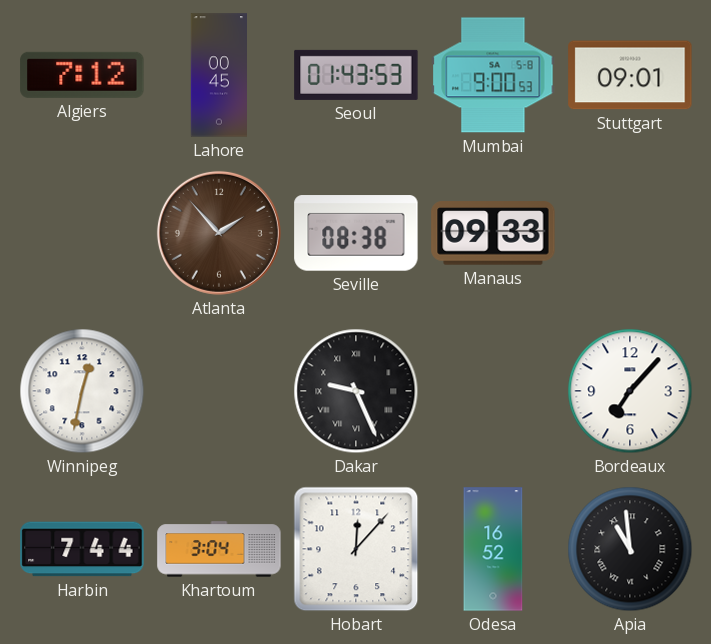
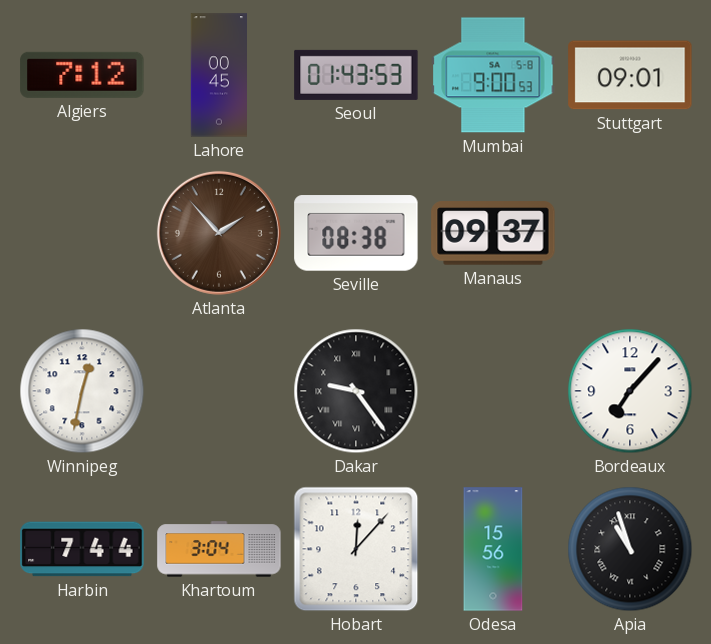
Manaus: 09:33 -> 09:37 (493, 233)
Dakar: 9:26 -> 9:24 (356, 391)
Odesa: 16:52 -> 15:56 (493, 549)
Apia: 10:59 -> 10:57 (630, 549)
